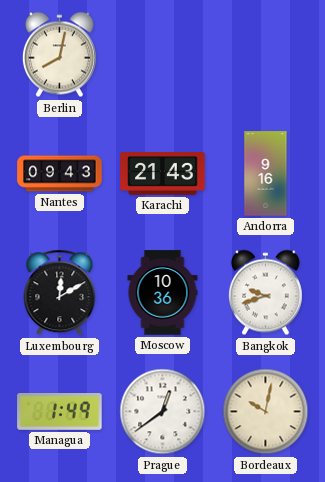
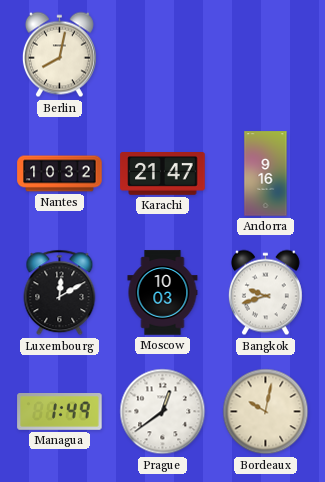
Nantes: 09:43 -> 10:32 (60, 174)
Karachi: 21:43 -> 21:47 (163, 174)
Moscow: 10:36 -> 10:03 (163, 293)
